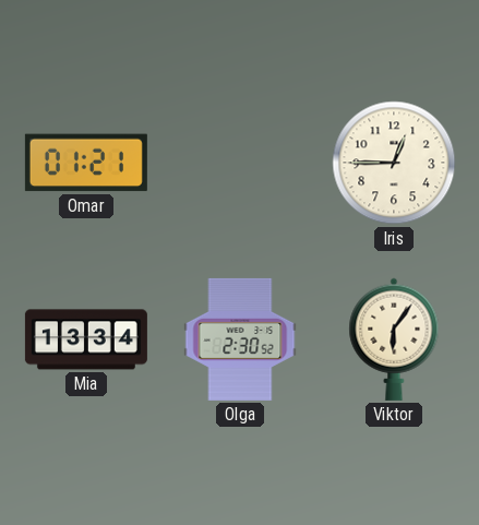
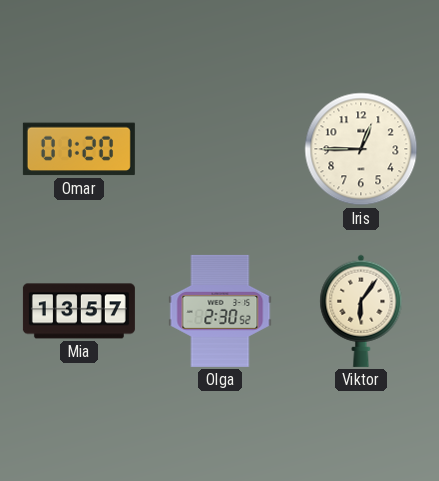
Omar: 01:21 -> 01:20 (79, 149)
Mia: 13:34 -> 13:57 (79, 311)
